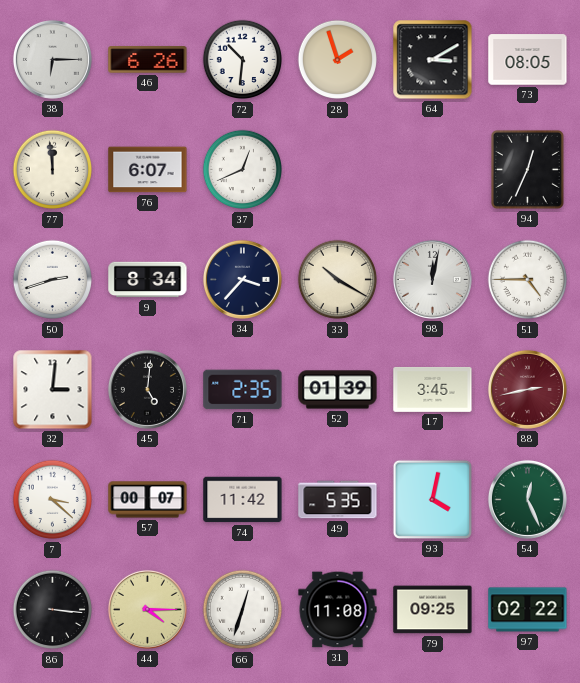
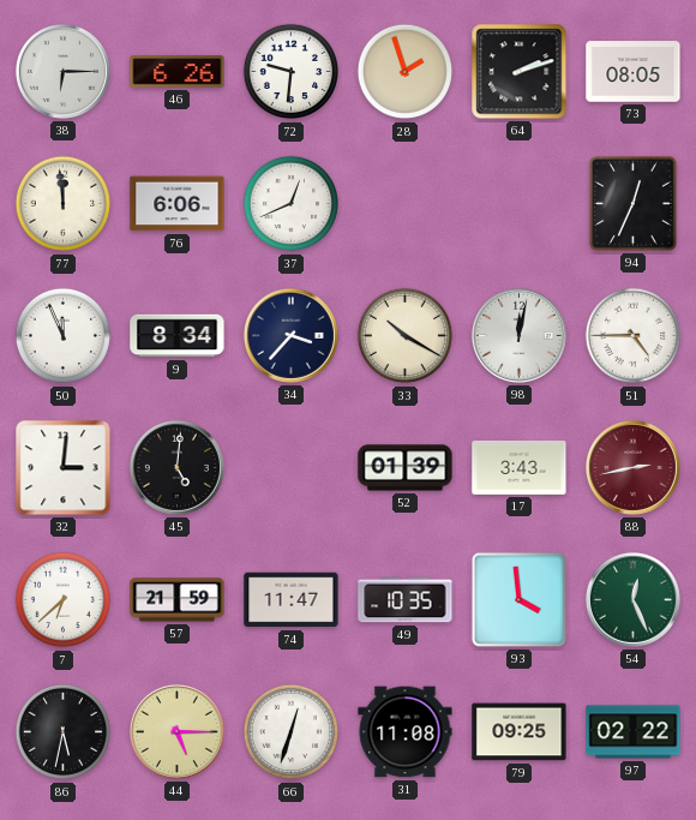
72: 10:31 -> 9:31 (292, 72)
64: 3:10 -> 2:12 (520, 72)
76: 6:07 -> 6:06 (178, 204)
50: 2:42 -> 11:56 (64, 336)
71: 2:35 -> none (243, 390)
17: 3:45 -> 3:43 (520, 467)
7: 3:22 -> 6:38 (64, 600)
57: 00:07 -> 21:59 (178, 600)
74: 11:42 -> 11:47 (292, 600)
49: 5:35 -> 10:35 (406, 600)
93: 4:02 -> 3:59 (518, 599)
86: 3:16 -> 5:32 (64, 732)
44: 4:15 -> 5:15 (176, 731)
